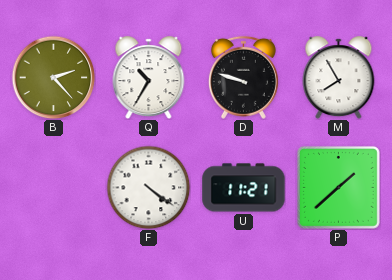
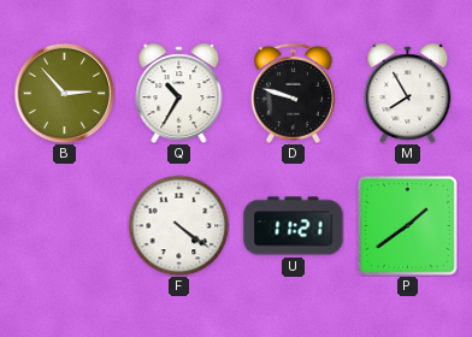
B: 2:23 -> 2:53 (64, 93)
P: 1:38 -> 1:39 (407, 225)
